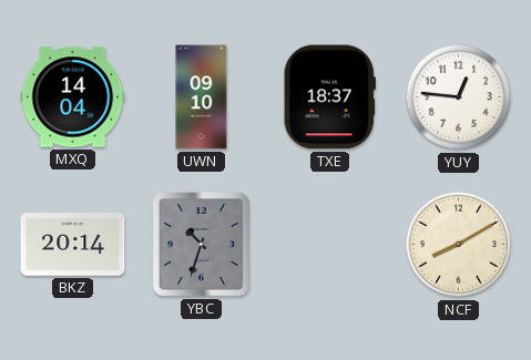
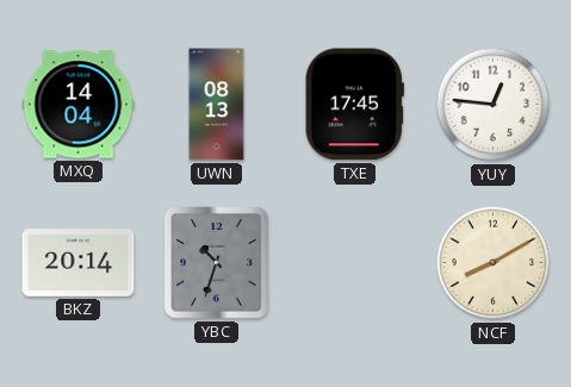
UWN: 09:10 -> 08:13 (217, 105)
TXE: 18:37 -> 17:45 (354, 105)
